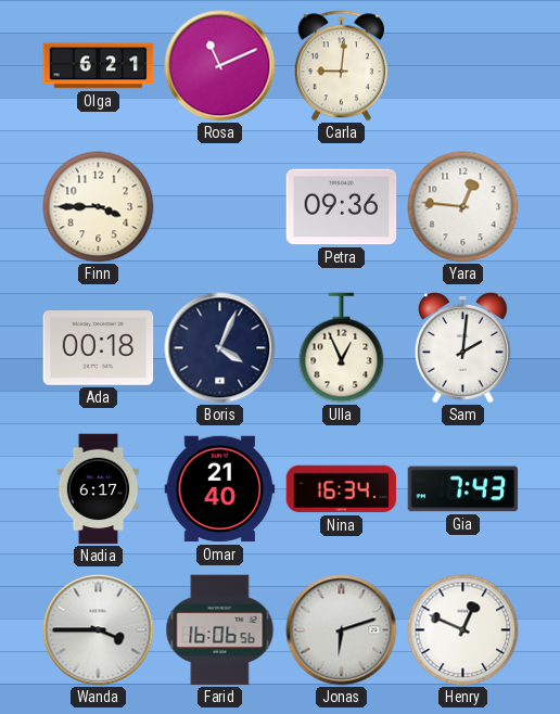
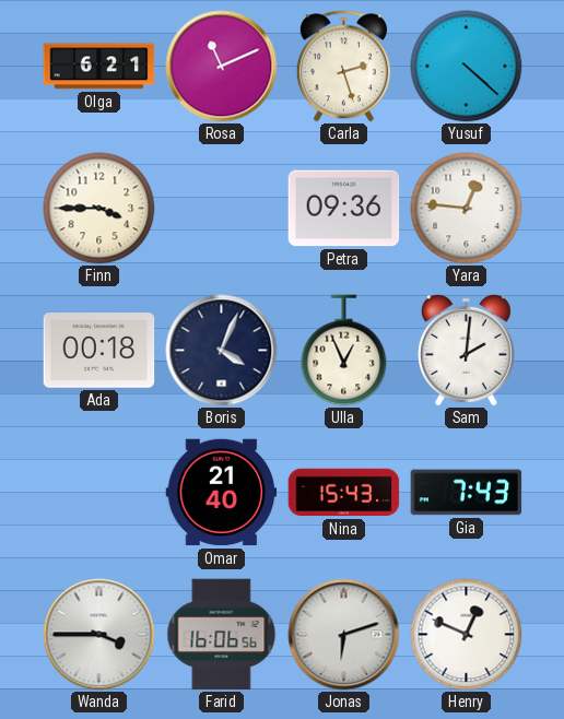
Carla: 9:01 -> 2:27 (343, 67)
Yusuf: none -> 4:22 (467, 67)
Nadia: 6:17 -> none (99, 489)
Nina: 16:34 -> 15:43 (344, 493)
